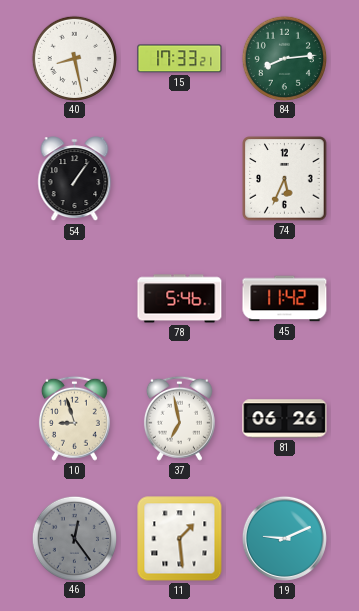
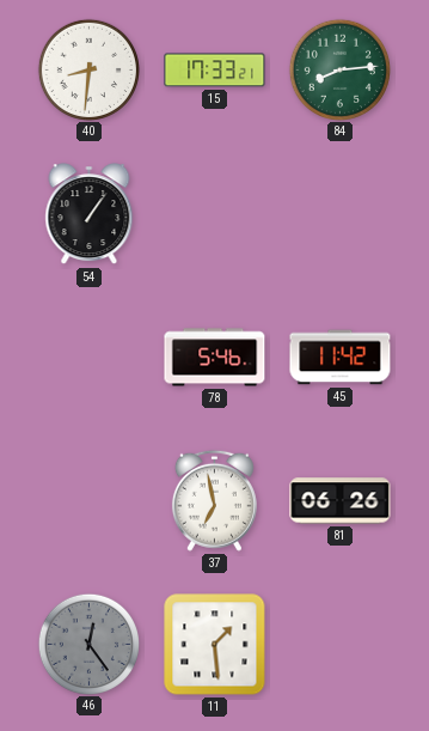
40: 8:28 -> 8:31 (88, 69)
74: 5:34 -> none (285, 179)
10: 8:57 -> none (74, 418)
19: 9:11 -> none (284, 538)
